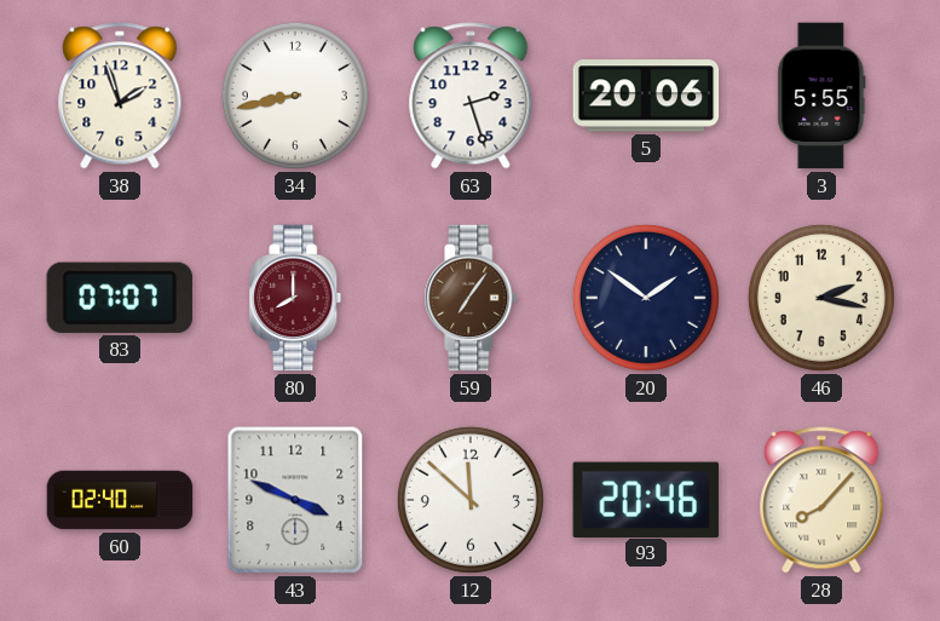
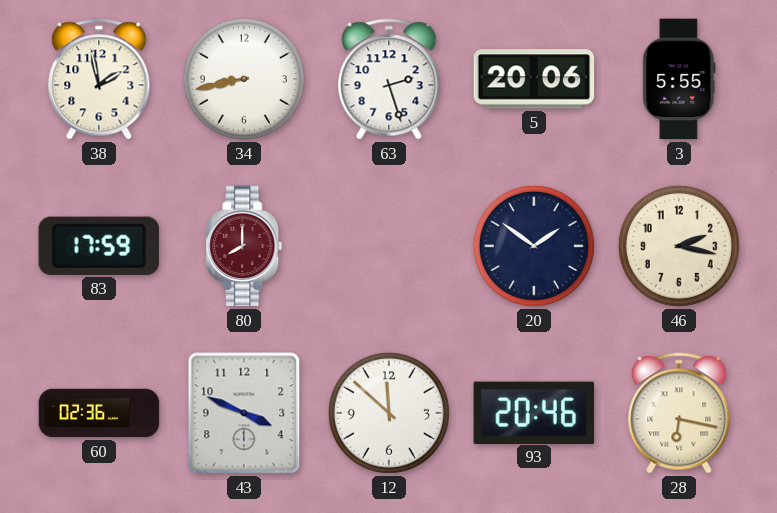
38: 1:57 -> 1:58 (99, 79)
83: 07:07 -> 17:59 (99, 246)
59: 7:06 -> none (471, 298)
60: 02:40 -> 02:36 (99, 413)
28: 8:07 -> 6:17 (679, 413)
